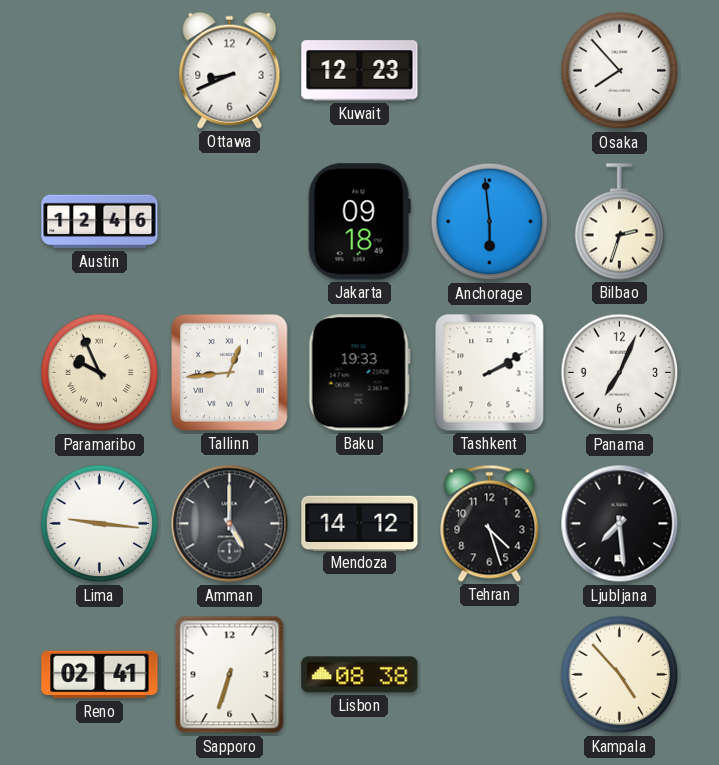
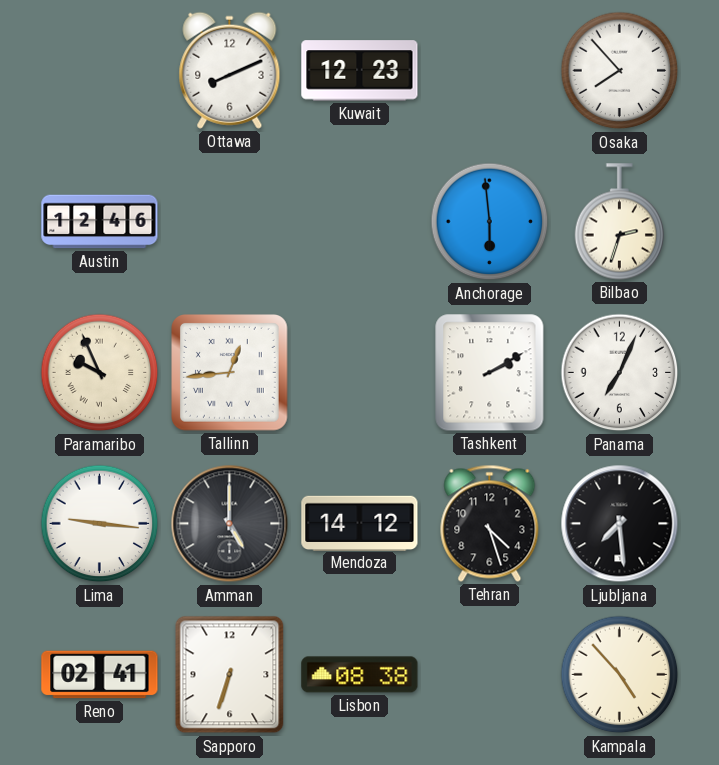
Ottawa: 8:41 -> 8:11 (230, 70)
Jakarta: 09:18 -> none (359, 222)
Baku: 19:33 -> none (359, 373)
